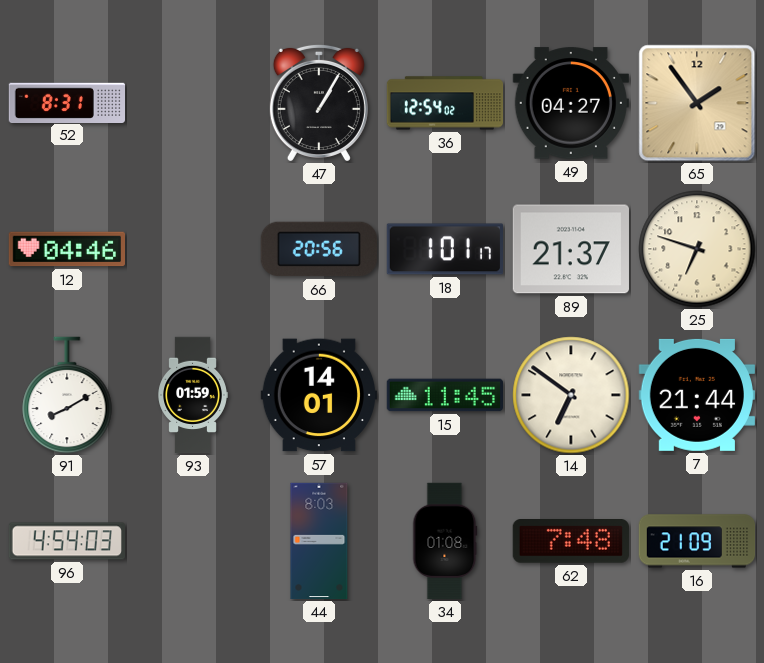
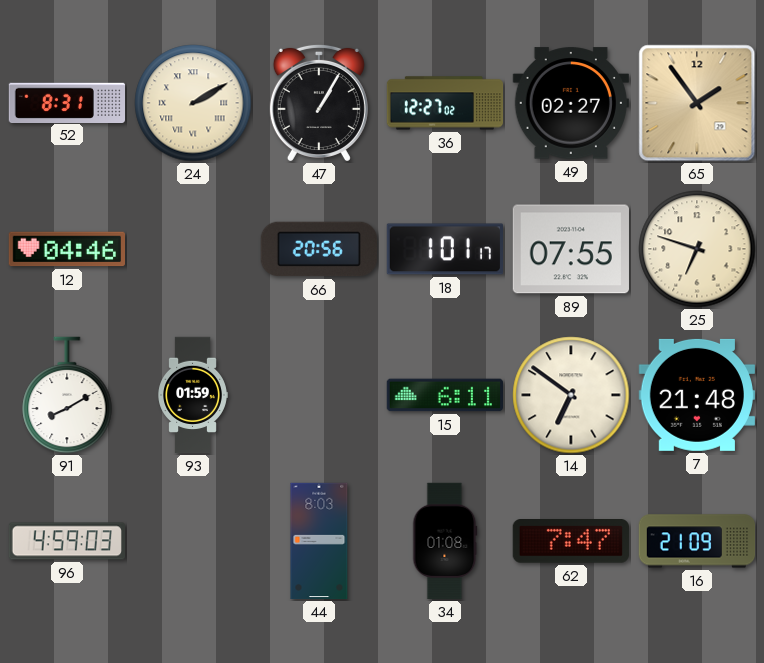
24: none -> 2:10 (193, 103)
36: 12:54 -> 12:27 (445, 103)
49: 04:27 -> 02:27 (571, 103)
89: 21:37 -> 07:55 (571, 249)
57: 14:01 -> none (318, 395)
15: 11:45 -> 6:11 (444, 395)
7: 21:44 -> 21:48 (697, 395)
96: 4:54 -> 4:59 (66, 541)
62: 7:48 -> 7:47 (571, 542)
